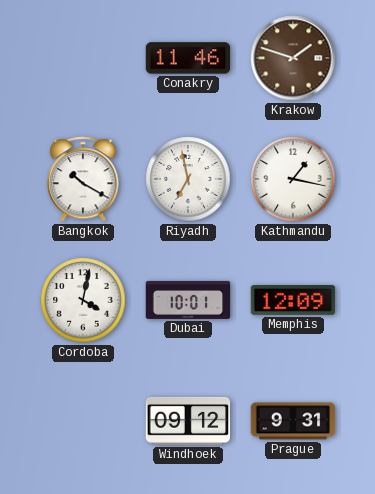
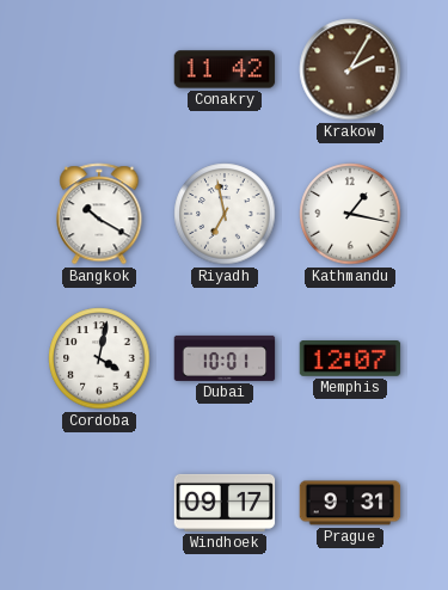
Conakry: 11:46 -> 11:42 (225, 69)
Krakow: 1:48 -> 2:05 (350, 69)
Memphis: 12:09 -> 12:07 (350, 359)
Windhoek: 09:12 -> 09:17 (225, 503)
